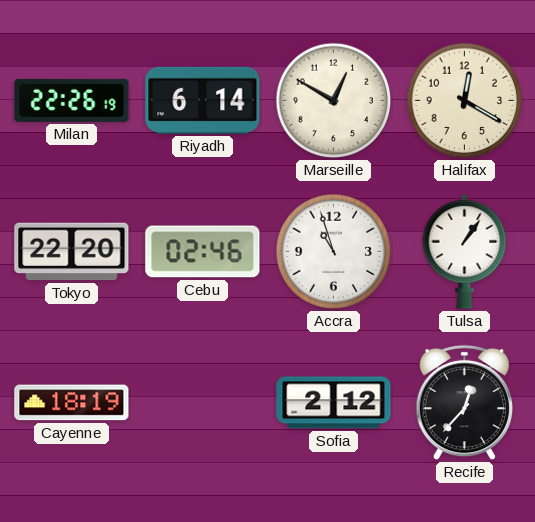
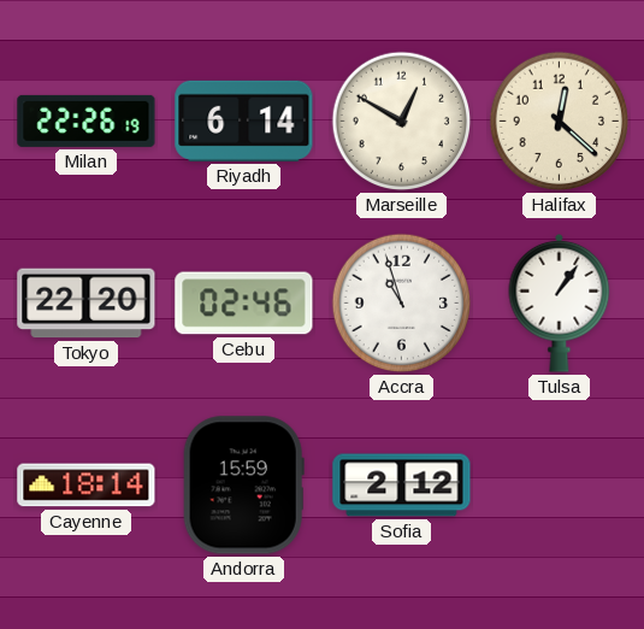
Halifax: 12:20 -> 12:22 (560, 122)
Cayenne: 18:19 -> 18:14 (87, 486)
Andorra: none -> 15:59 (243, 486)
Recife: 12:37 -> none (465, 403)
